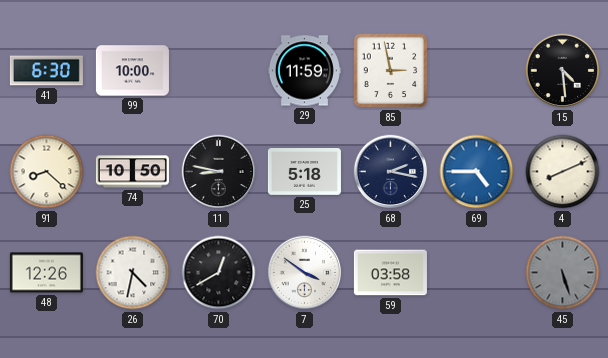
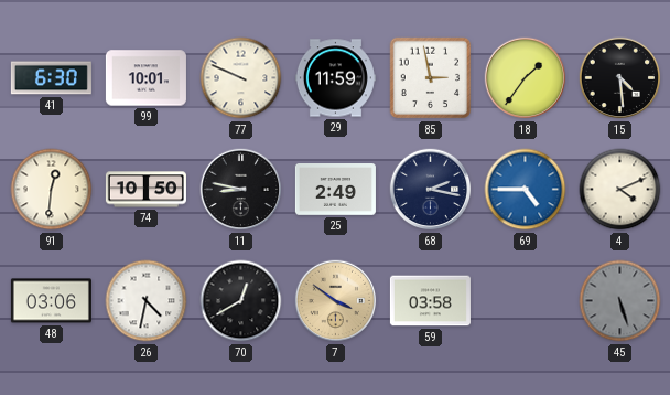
99: 10:00 -> 10:01 (145, 78)
77: none -> 9:49 (241, 78)
18: none -> 1:36 (526, 78)
91: 8:22 -> 12:31 (52, 190)
25: 5:18 -> 2:49 (335, 190)
4: 8:11 -> 4:11 (620, 190)
48: 12:26 -> 03:06 (51, 301)
7 dial: white -> champagne (336, 301)
